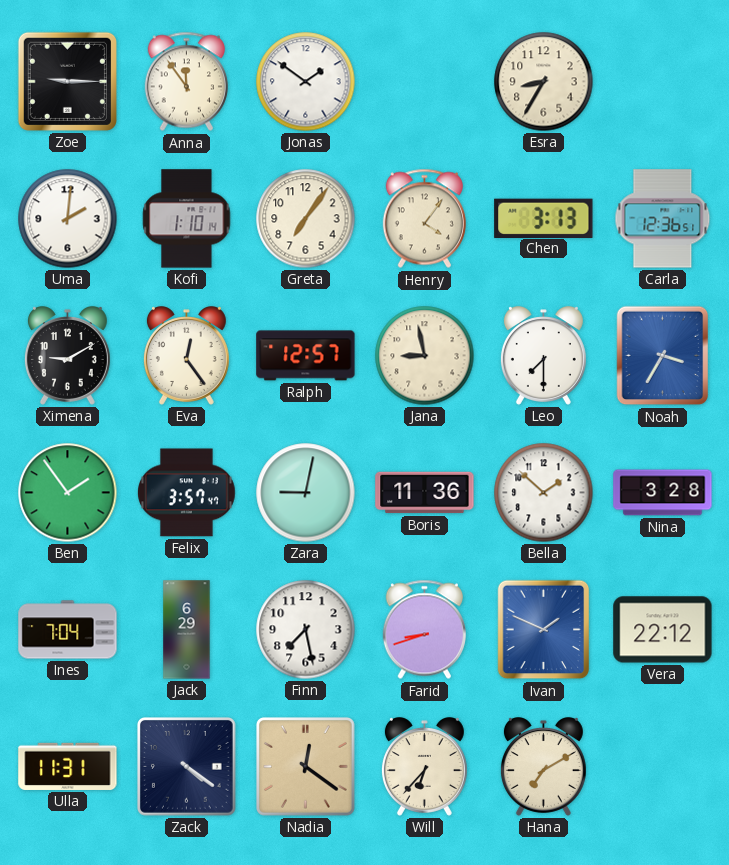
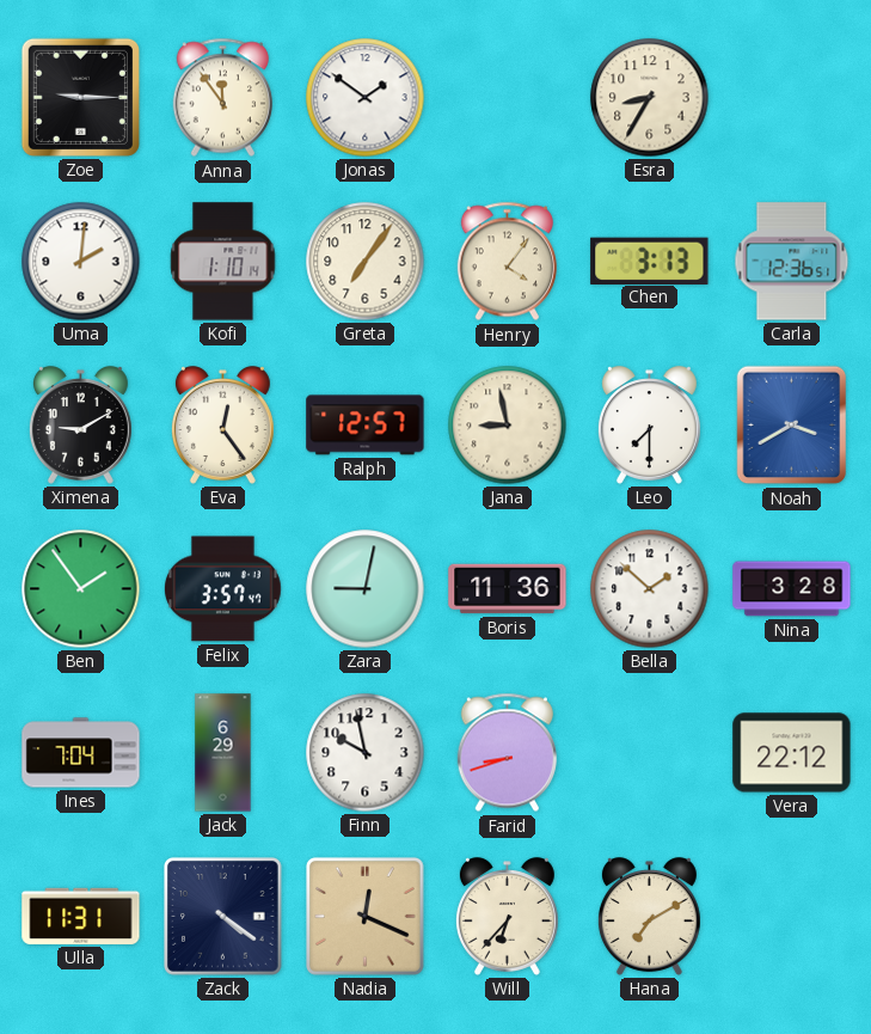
Noah: 3:35 -> 3:40 (792, 426)
Finn: 7:28 -> 9:58 (366, 753)
Ivan: 1:49 -> none (544, 630)
Nadia: 12:21 -> 12:19 (366, 917)
